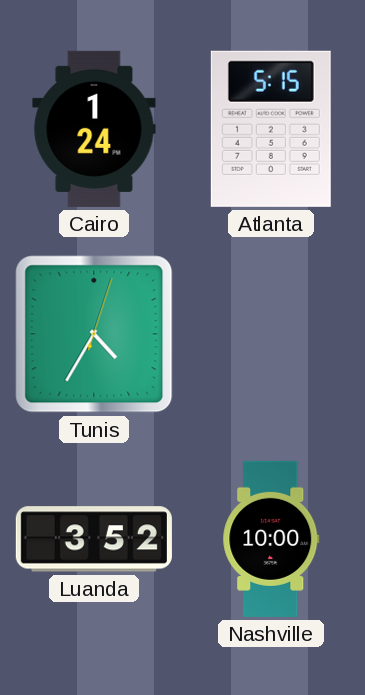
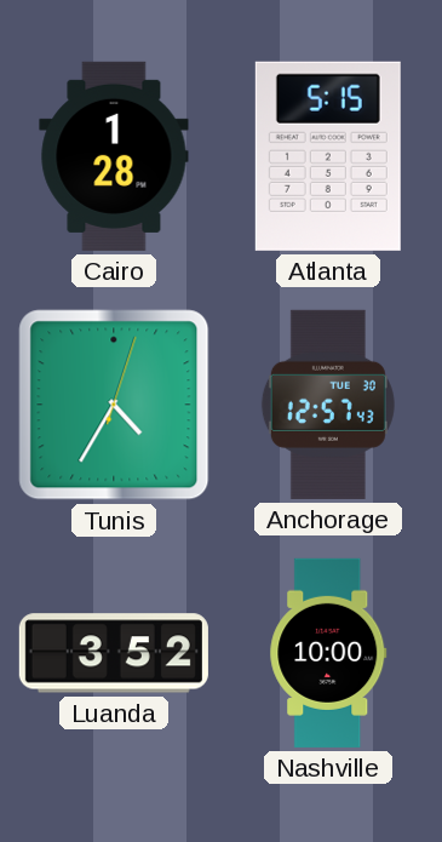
Cairo: 1:24 -> 1:28 (114, 156)
Anchorage: none -> 12:57 (328, 405)
